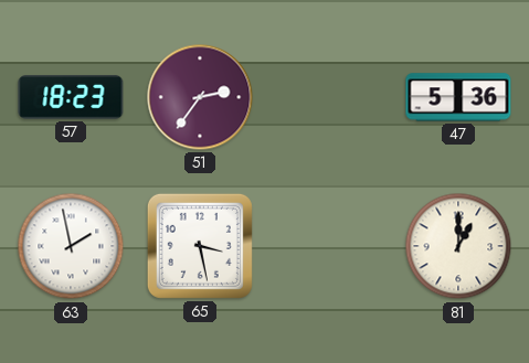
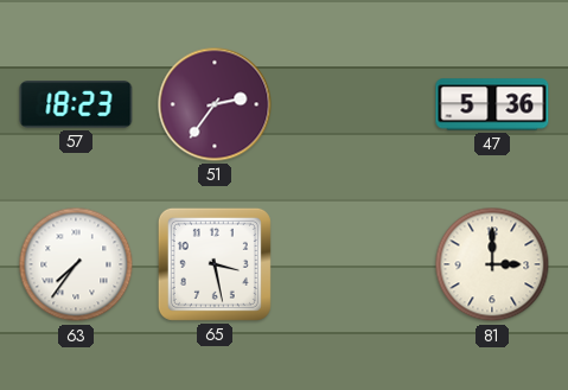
63: 1:58 -> 7:36 (76, 264)
81: 1:00 -> 3:00 (492, 264)
